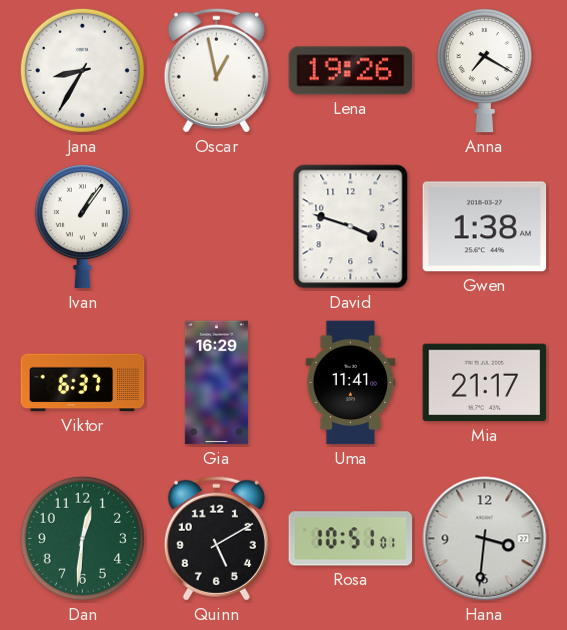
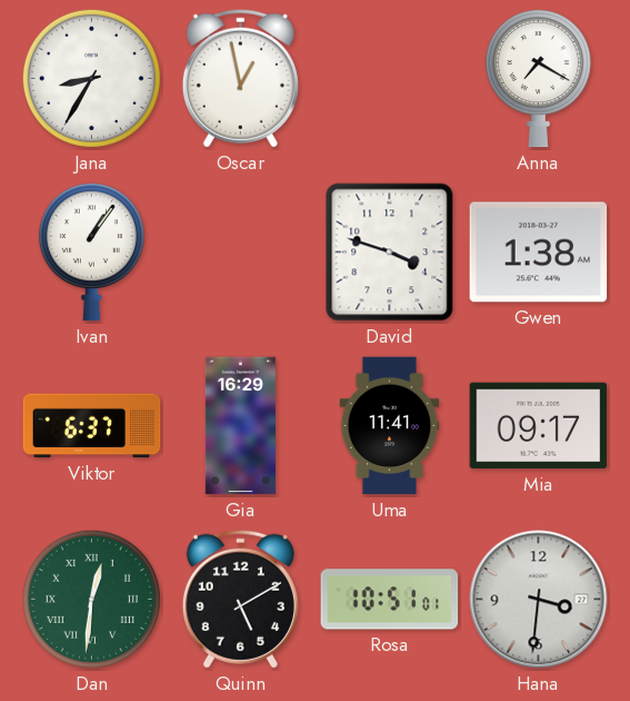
Lena: 19:26 -> none (351, 71)
Mia: 21:17 -> 09:17 (539, 426)
Dan numerals: Arabic -> Roman (91, 599)
